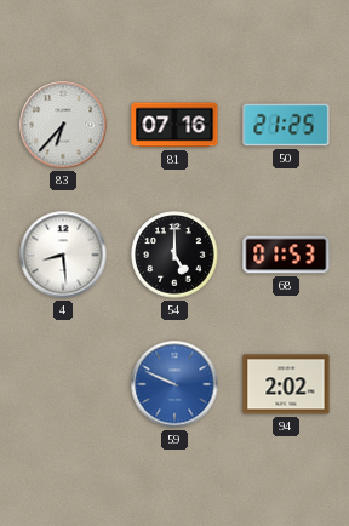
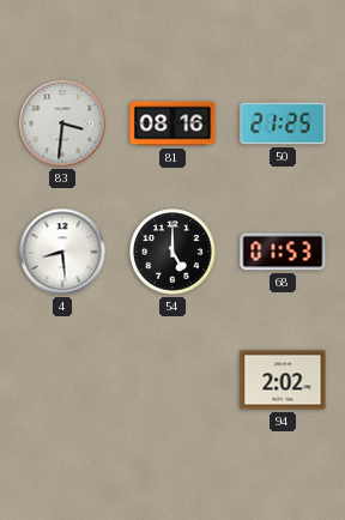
83: 6:37 -> 3:31 (62, 123)
81: 07:16 -> 08:16 (172, 123)
59: 9:49 -> none (174, 384)
